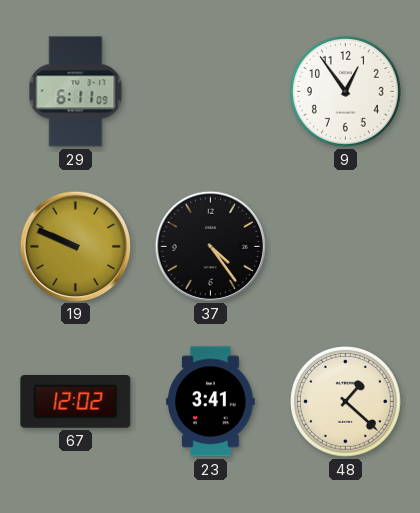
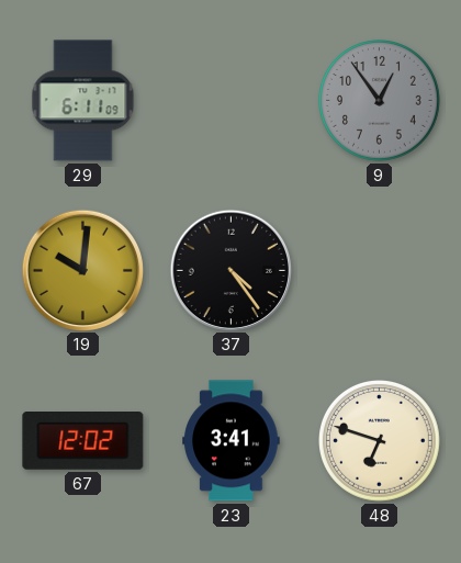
9 dial: white -> grey (380, 101)
19: 9:49 -> 10:01 (82, 270)
48: 1:22 -> 6:48 (380, 441)
